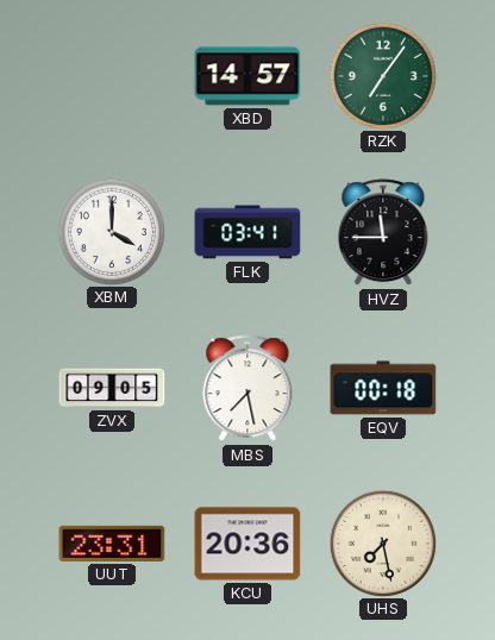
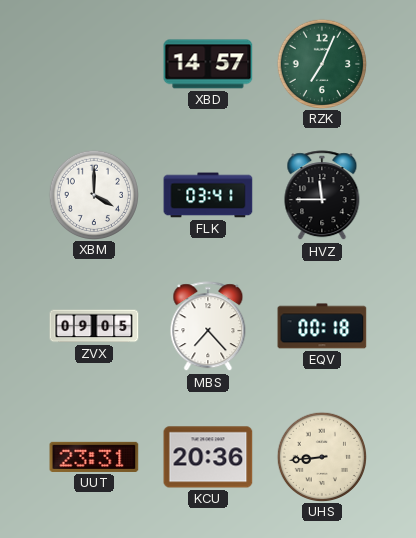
RZK: 7:06 -> 7:04 (321, 63)
MBS: 7:28 -> 7:23 (208, 327)
UHS: 7:28 -> 8:44 (321, 456)
